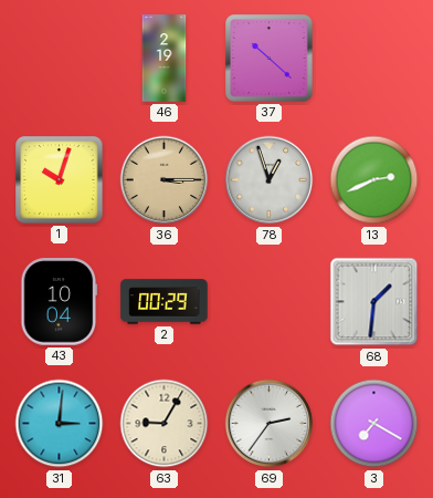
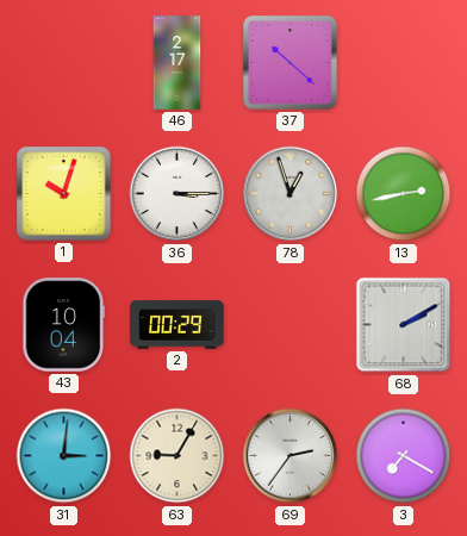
46: 2:19 -> 2:17 (178, 63)
36 dial: champagne -> white (178, 194)
13: 2:41 -> 2:43 (404, 194)
68: 1:31 -> 2:10 (404, 325)
